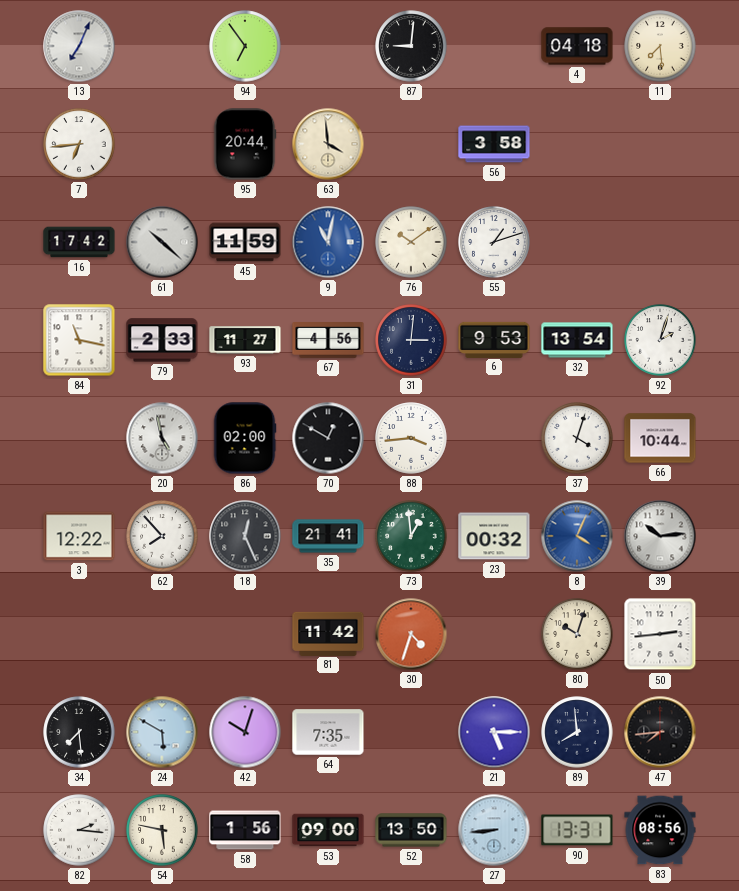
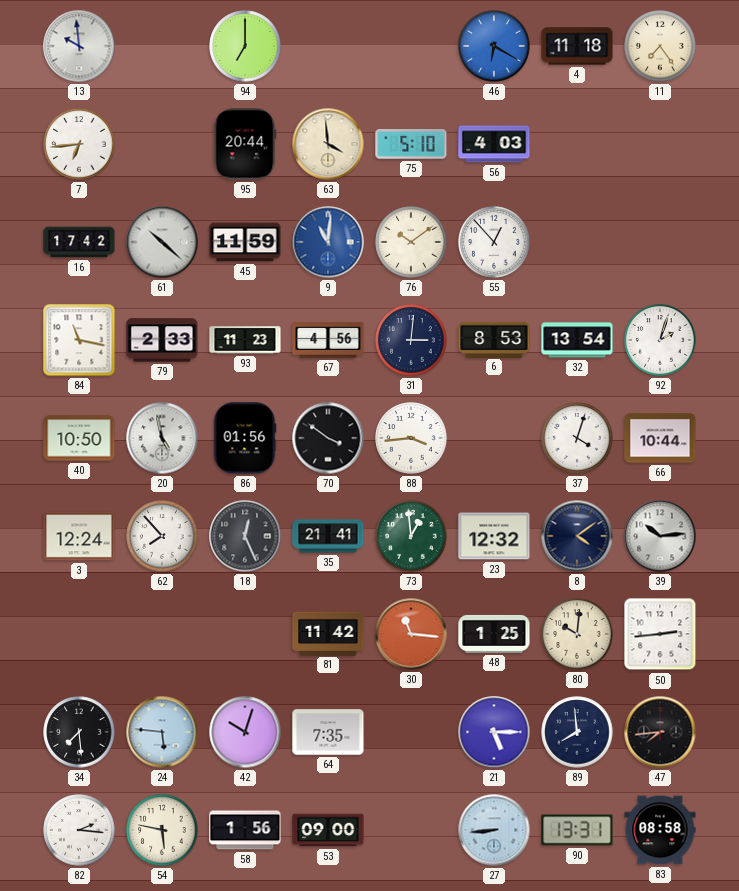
13: 7:04 -> 9:59 (79, 46)
94: 6:54 -> 7:00 (245, 46)
87: 9:01 -> none (411, 46)
46: none -> 6:20 (494, 46)
4: 04:18 -> 11:18 (577, 46)
11: 7:29 -> 7:24 (660, 46)
75: none -> 5:10 (411, 144)
56: 3:58 -> 4:03 (494, 144)
9: 11:02 -> 11:01 (328, 242)
55: 1:12 -> 12:53 (494, 242)
93: 11:27 -> 11:23 (245, 340)
6: 9:53 -> 8:53 (494, 339)
40: none -> 10:50 (79, 438)
86: 02:00 -> 01:56 (245, 438)
70: 12:50 -> 3:51 (328, 438)
3: 12:22 -> 12:24 (79, 536)
23: 00:32 -> 12:32 (494, 536)
8: 4:04 -> 4:09 (577, 536)
8 dial: blue -> navy (577, 536)
30: 4:33 -> 11:16 (411, 634)
48: none -> 1:25 (494, 634)
80: 10:03 -> 10:01 (577, 634)
24: 5:50 -> 5:46 (162, 732)
52: 13:50 -> none (411, 830)
83: 08:56 -> 08:58 (660, 830)
